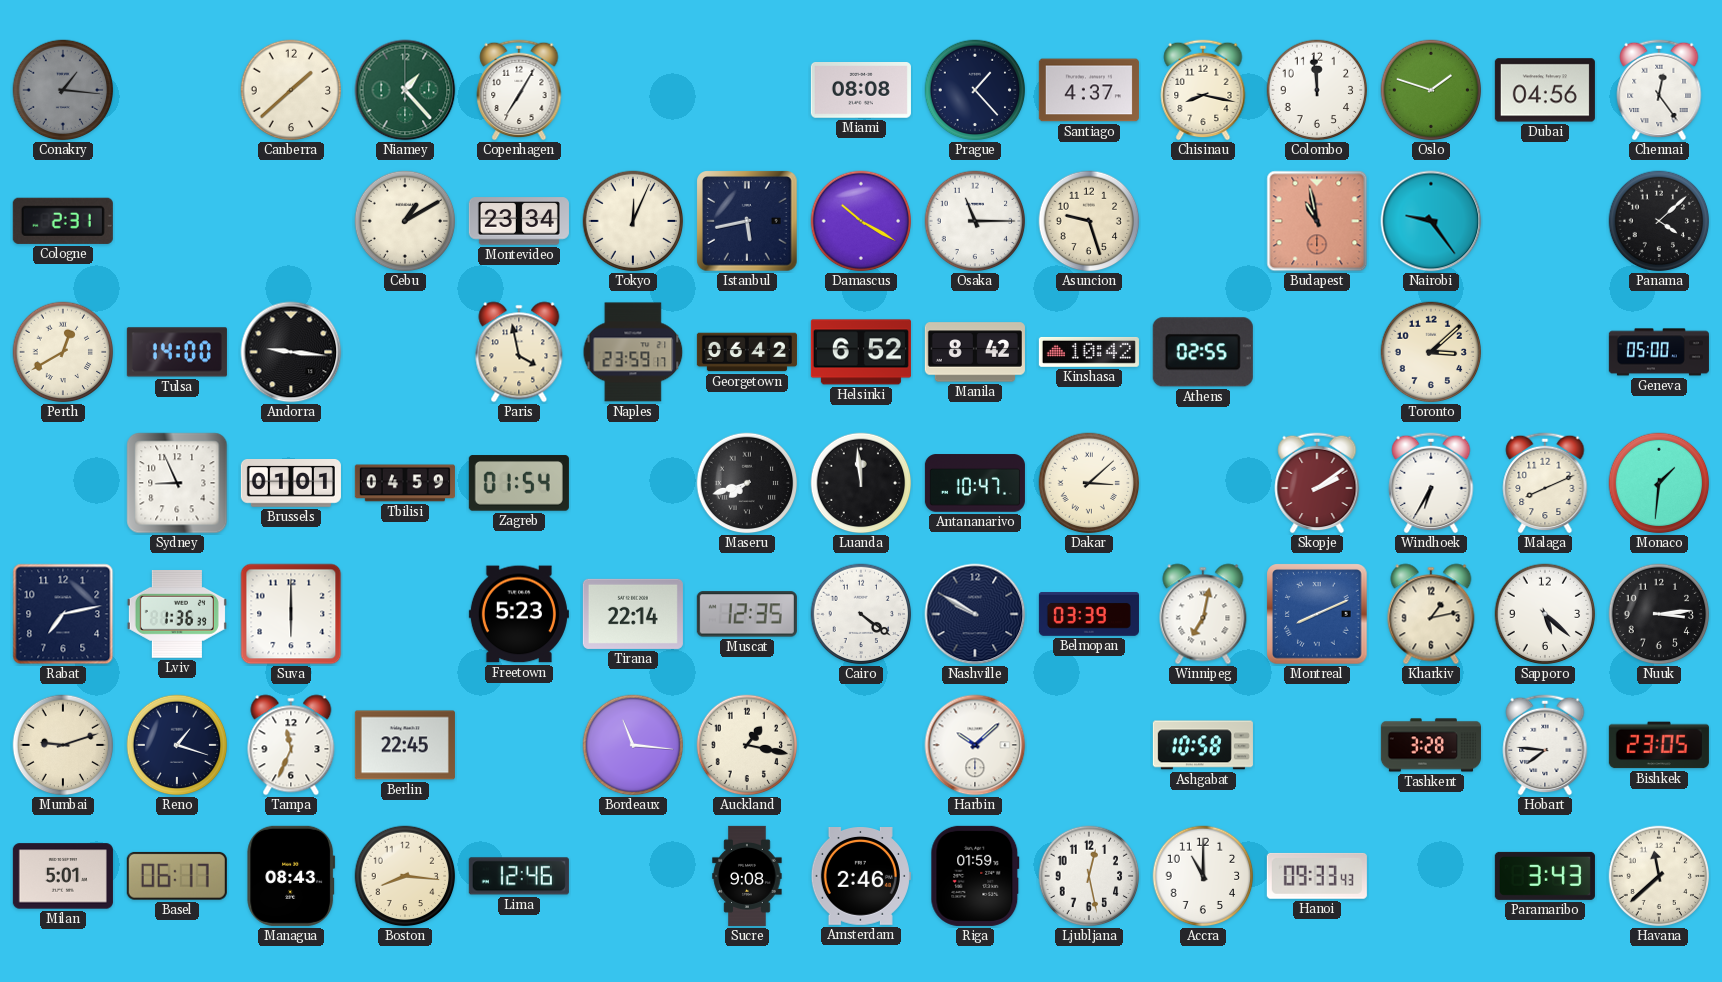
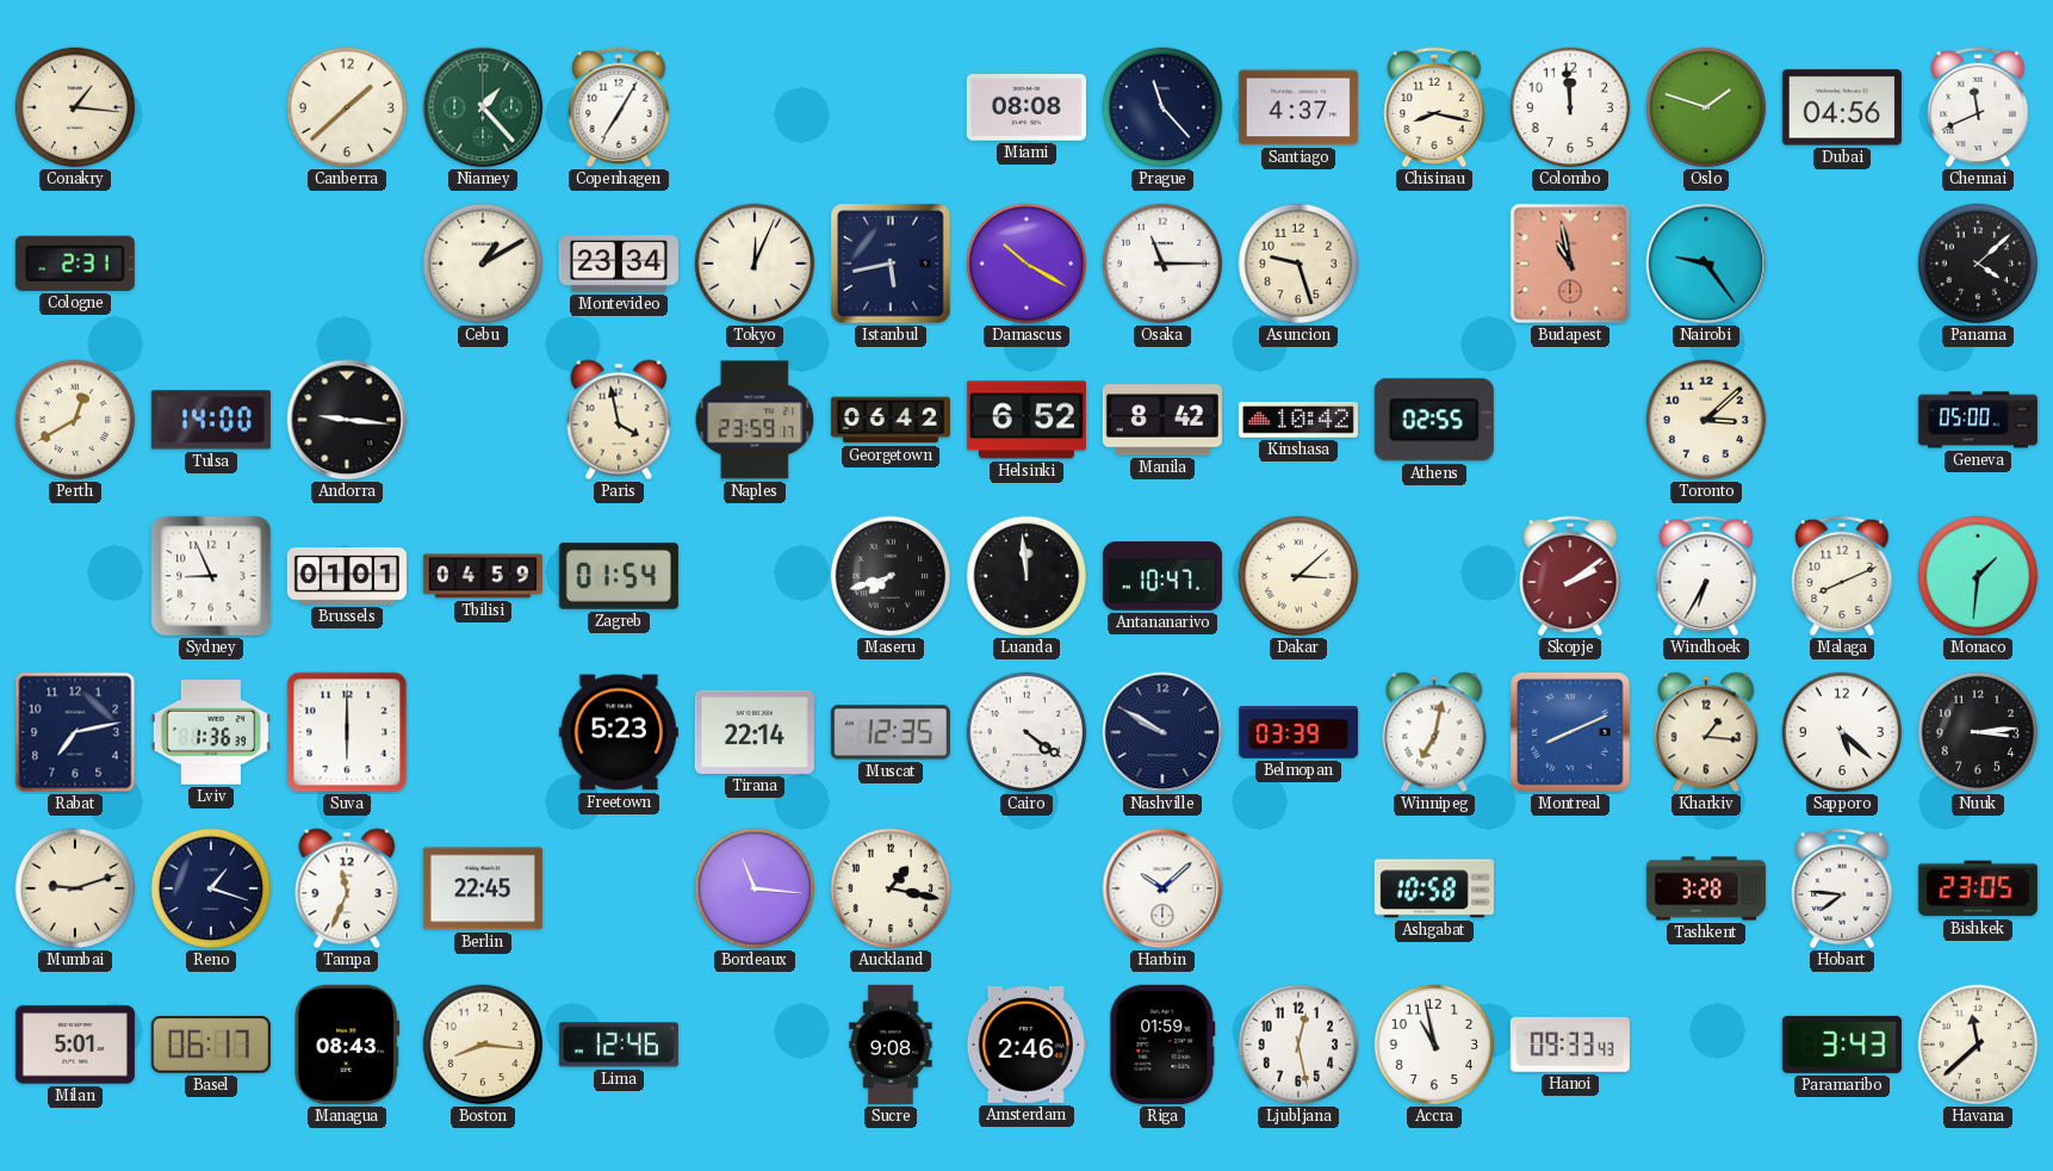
Conakry dial: grey -> cream (75, 107)
Prague: 1:23 -> 11:23 (1162, 107)
Chennai: 12:24 -> 11:41 (1978, 107)
Kharkiv: 1:13 -> 1:16 (1706, 732)
Accra: 11:00 -> 10:58 (1434, 1045)
